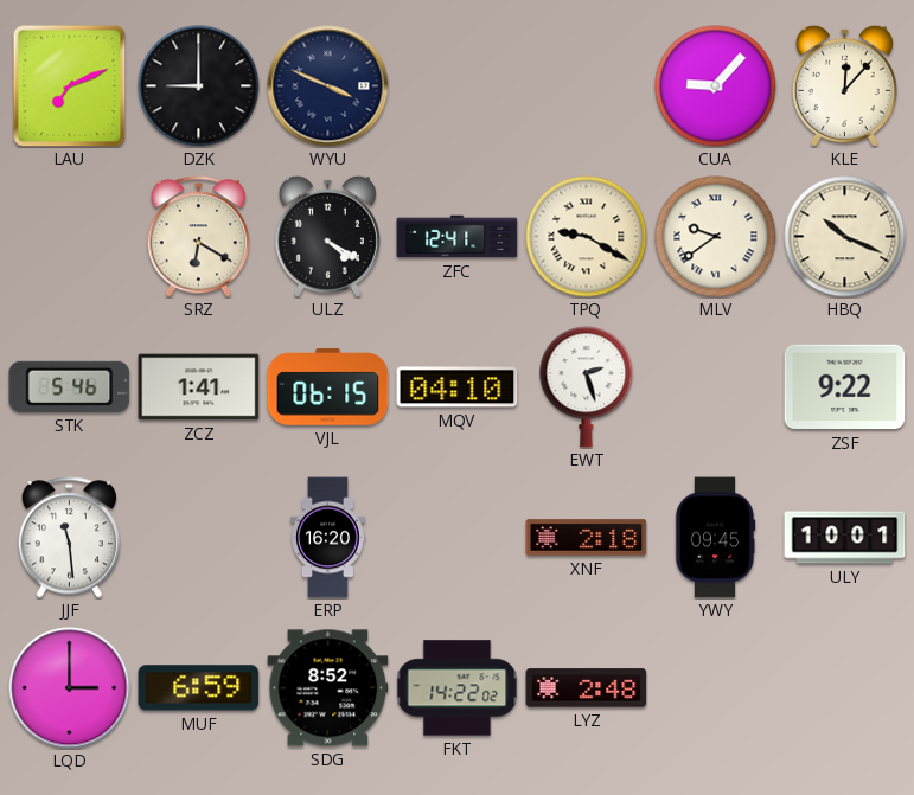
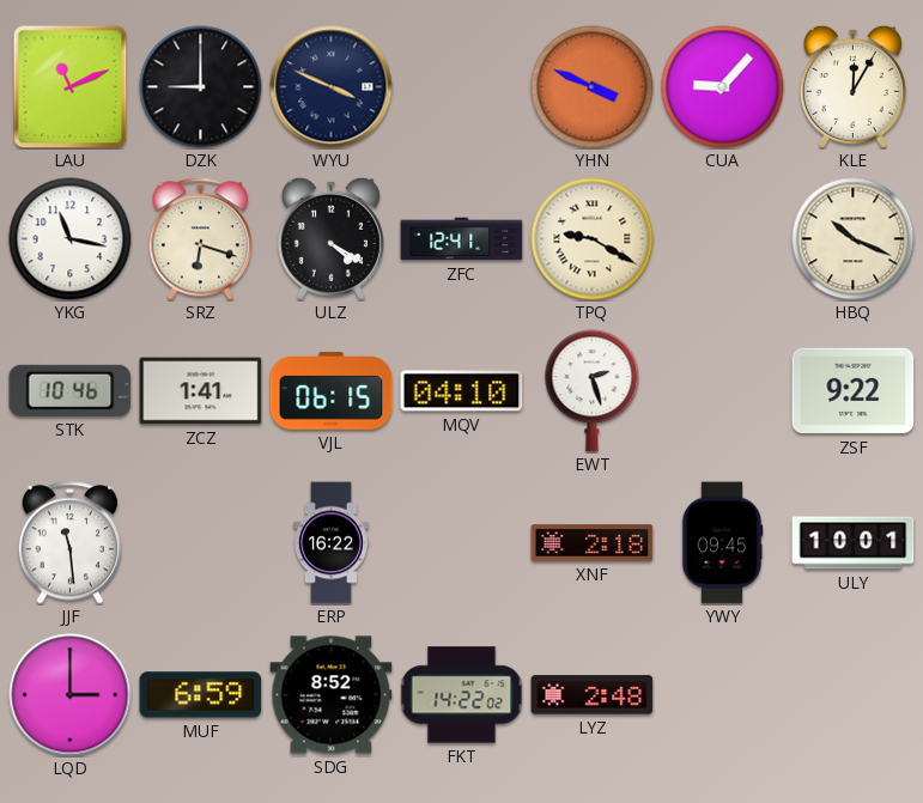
LAU: 7:11 -> 11:11 (71, 87)
YHN: none -> 3:49 (593, 87)
KLE: 12:07 -> 12:05 (852, 86)
YKG: none -> 11:17 (71, 239)
SRZ: 6:20 -> 6:18 (200, 239)
MLV: 9:39 -> none (716, 237)
STK: 5:46 -> 10:46 (71, 390)
ERP: 16:20 -> 16:22 (330, 543)
